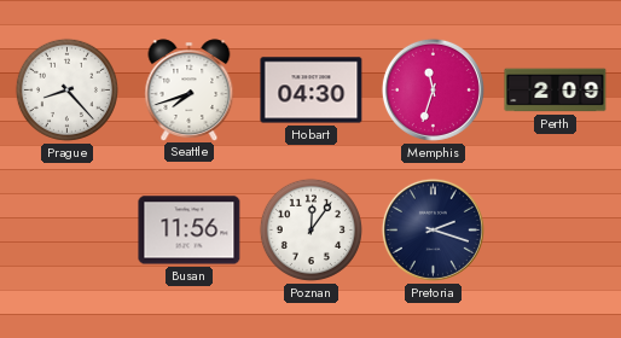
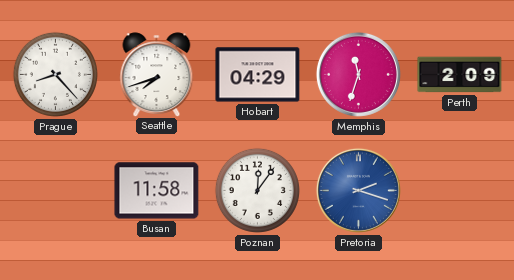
Hobart: 04:30 -> 04:29 (258, 75)
Busan: 11:56 -> 11:58 (157, 191)
Pretoria dial: navy -> blue (358, 190)
